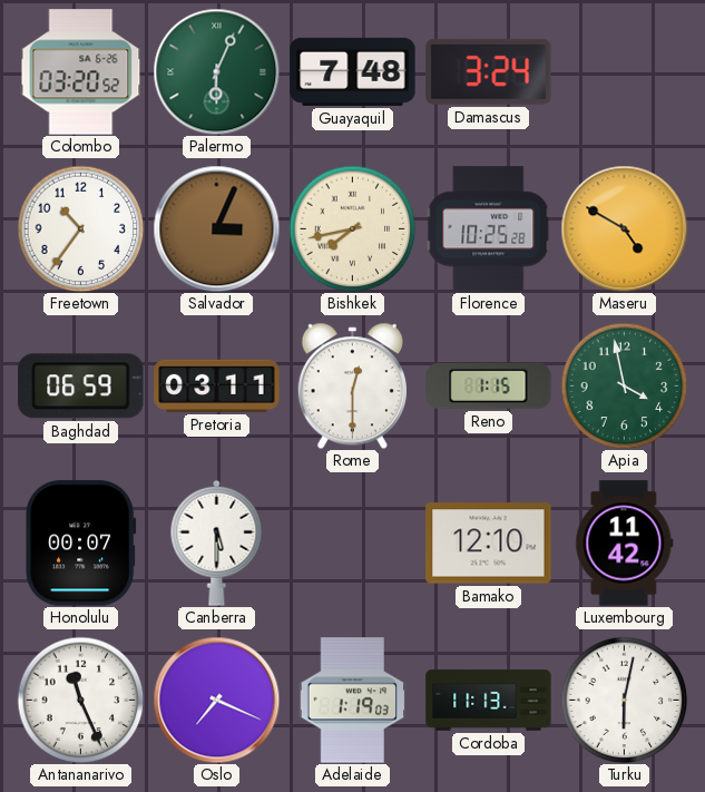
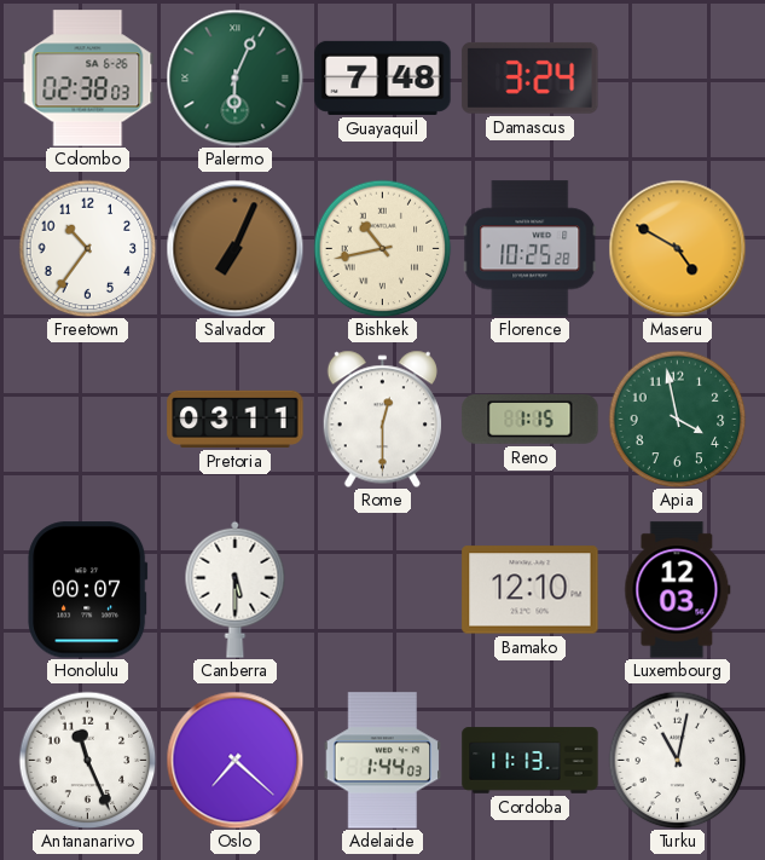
Colombo: 03:20 -> 02:38 (88, 79)
Salvador: 3:04 -> 7:04 (234, 248)
Bishkek: 7:43 -> 10:43 (382, 248)
Baghdad: 06:59 -> none (81, 387)
Luxembourg: 11:42 -> 12:03 (678, 590)
Oslo: 7:19 -> 7:22 (234, 760)
Adelaide: 1:19 -> 1:44 (383, 761)
Turku: 6:02 -> 11:02 (677, 760)
